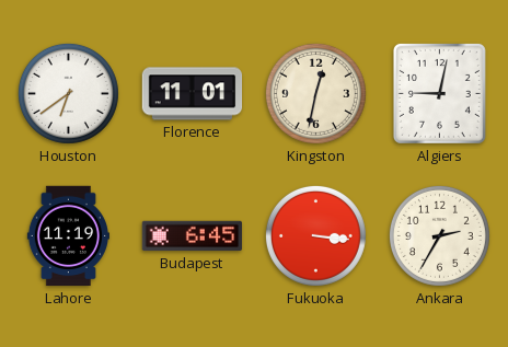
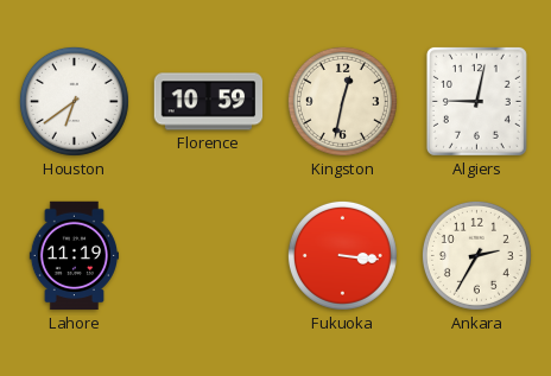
Florence: 11:01 -> 10:59 (209, 102)
Budapest: 6:45 -> none (193, 236)
